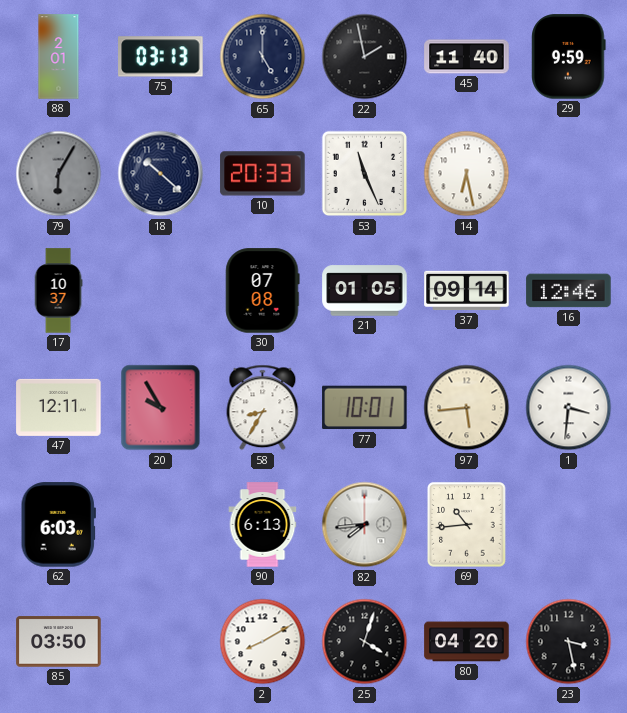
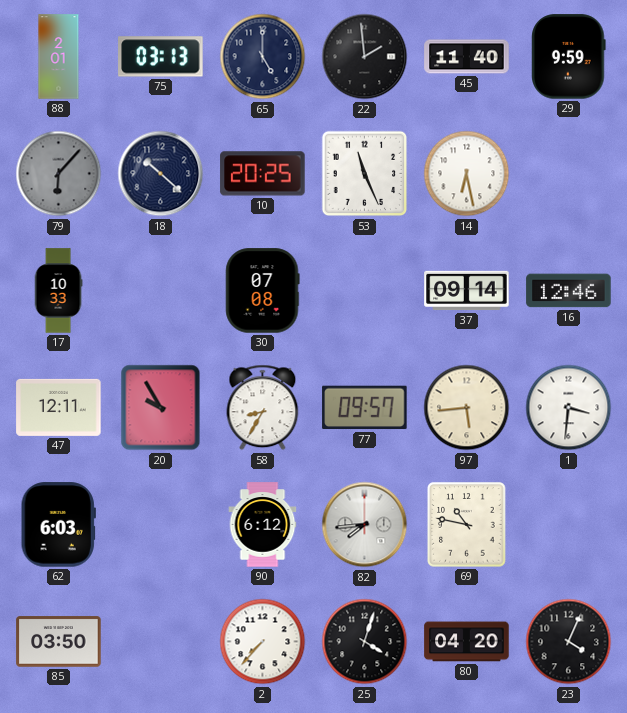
22: 1:58 -> 1:59 (365, 57)
79: 6:05 -> 6:07 (59, 174)
10: 20:33 -> 20:25 (263, 174)
17: 10:37 -> 10:33 (58, 291)
21: 01:05 -> none (365, 291)
77: 10:01 -> 09:57 (365, 408)
90: 6:13 -> 6:12 (263, 525)
69: 10:44 -> 10:47 (467, 525)
2: 8:10 -> 7:37 (263, 642)
23: 3:28 -> 4:04 (569, 642)
